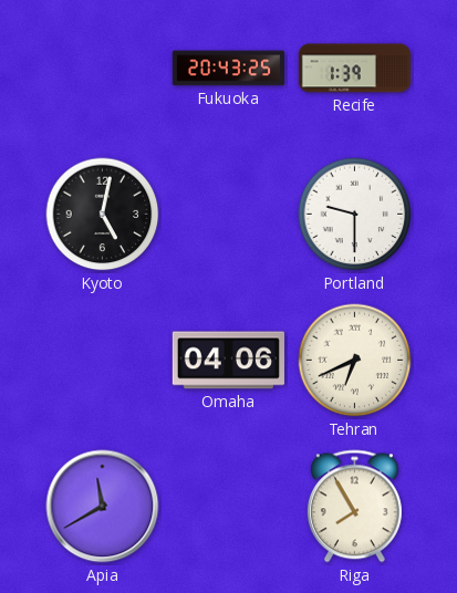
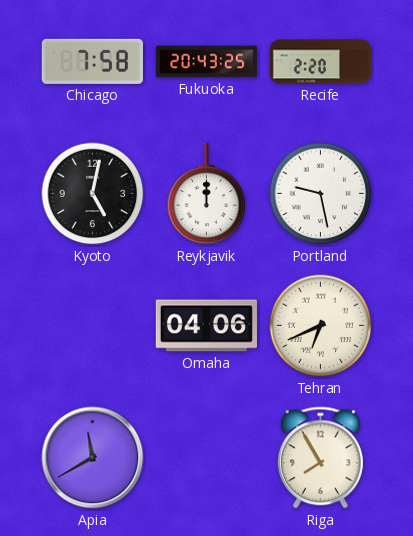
Chicago: none -> 7:58 (92, 61)
Recife: 1:39 -> 2:20 (320, 62)
Reykjavik: none -> 12:00 (207, 194)
Portland: 9:30 -> 9:28 (321, 194)
